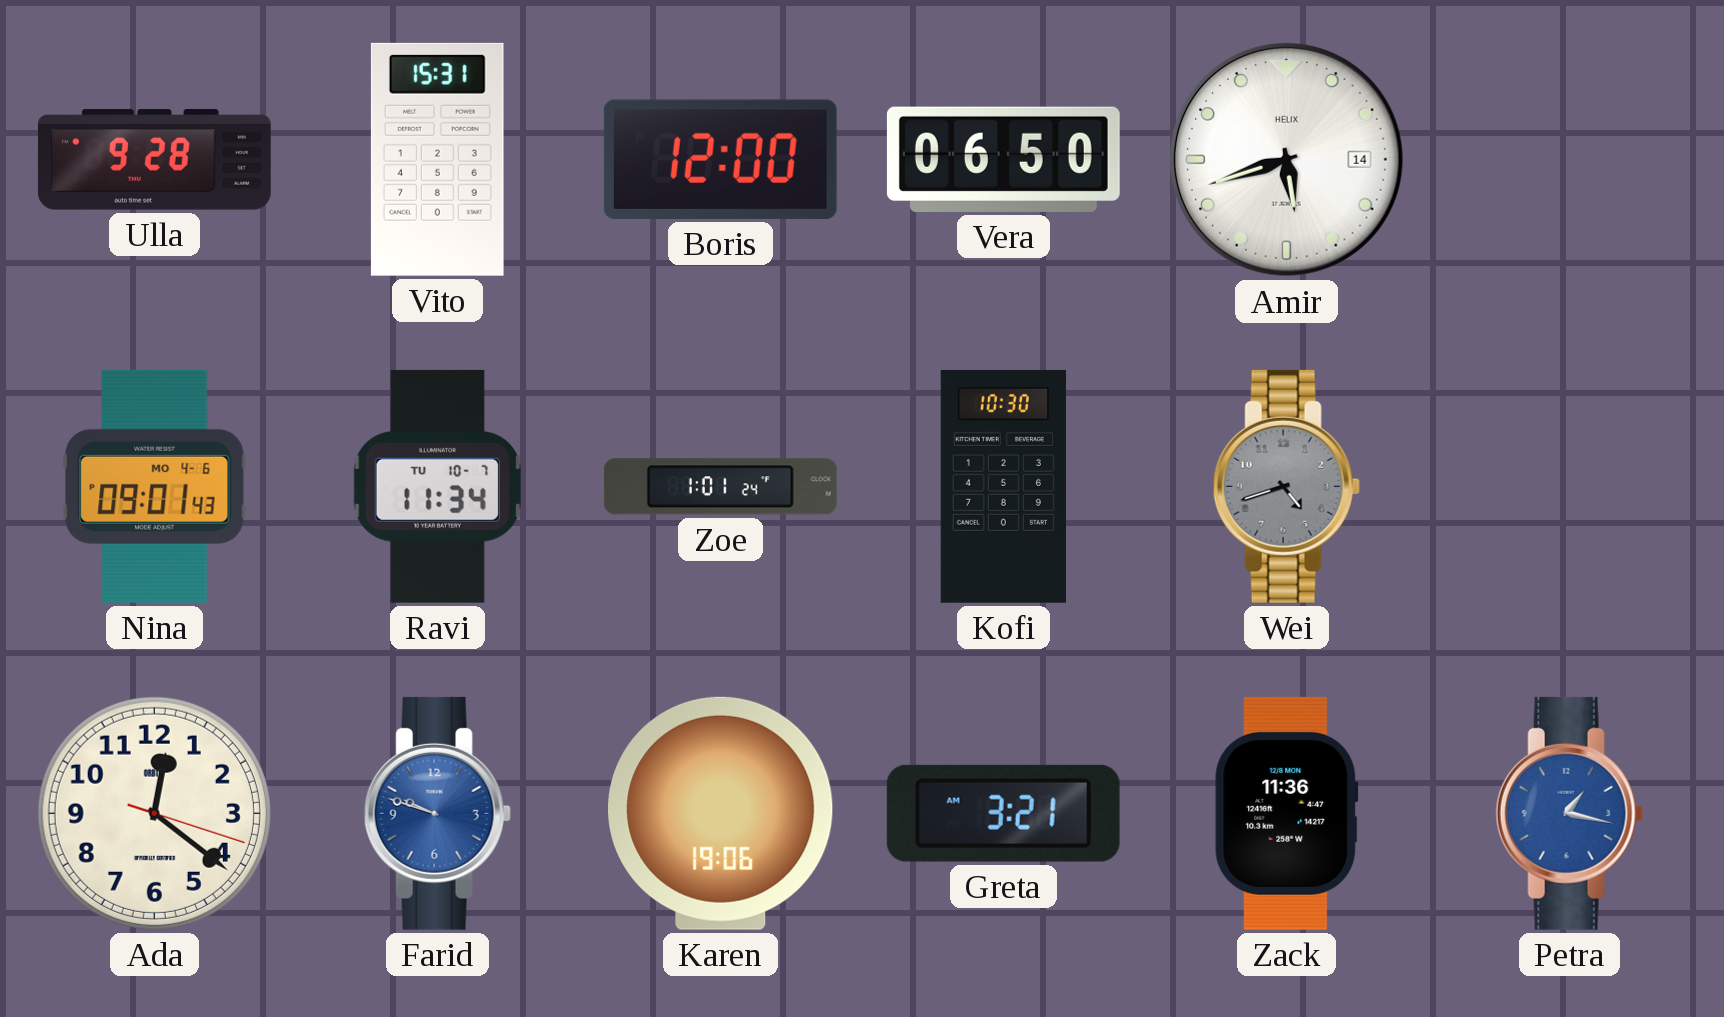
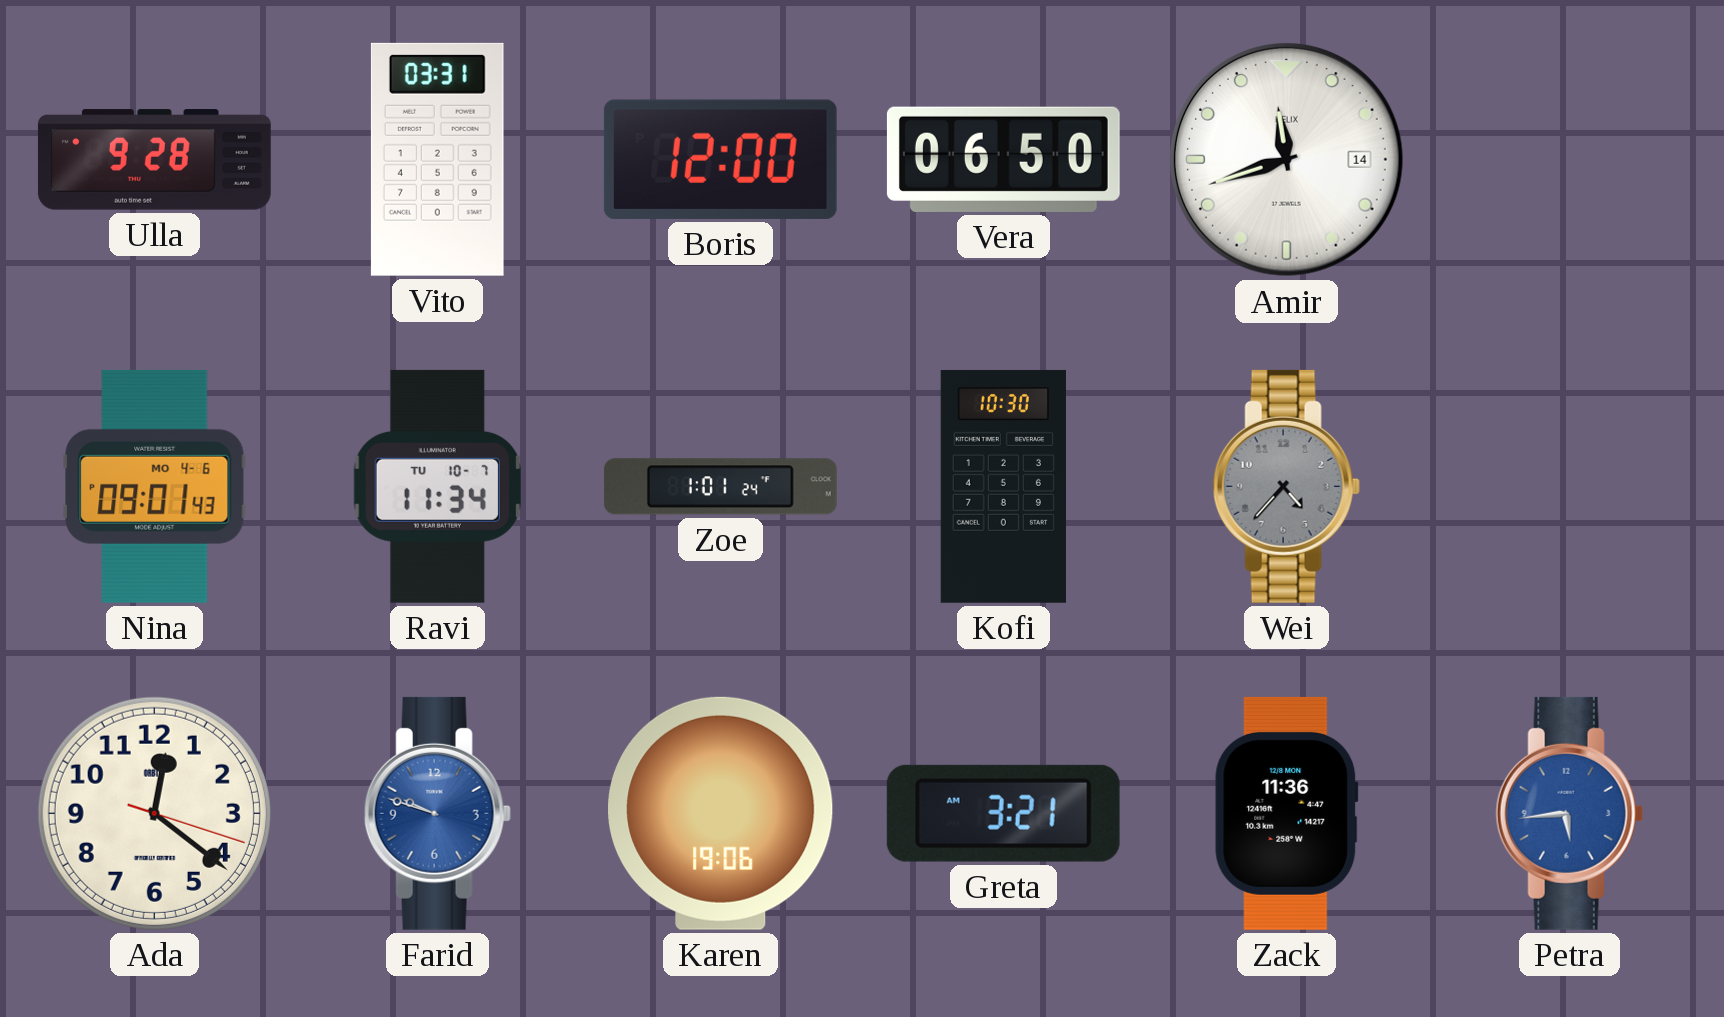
Vito: 15:31 -> 03:31 (437, 159)
Amir: 5:42 -> 11:42 (1287, 160)
Wei: 4:42 -> 4:37 (1286, 486)
Petra: 1:17 -> 5:44 (1569, 813)
